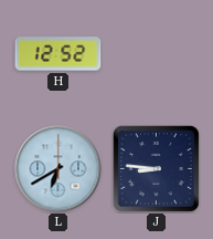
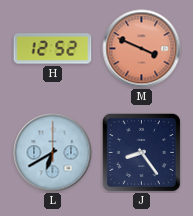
M: none -> 3:49 (142, 49)
J: 8:46 -> 8:24 (141, 152)
